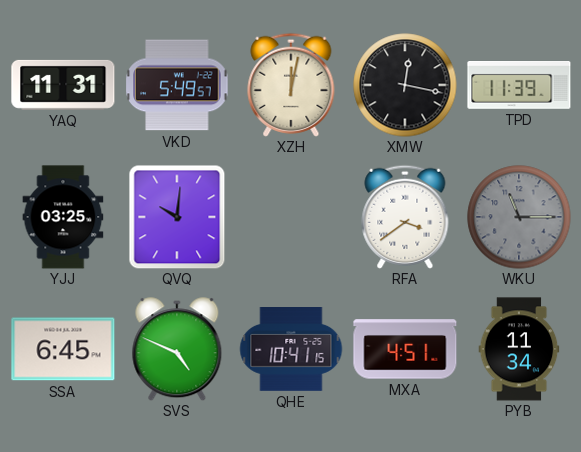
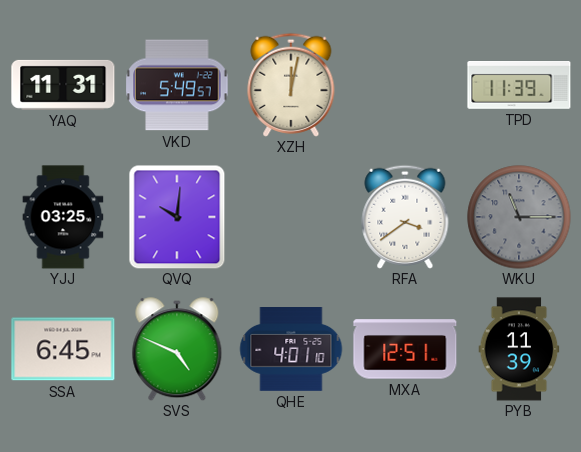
XMW: 12:17 -> none (405, 85)
QHE: 10:41 -> 4:01 (291, 350)
MXA: 4:51 -> 12:51 (405, 349)
PYB: 11:34 -> 11:39 (519, 349)
